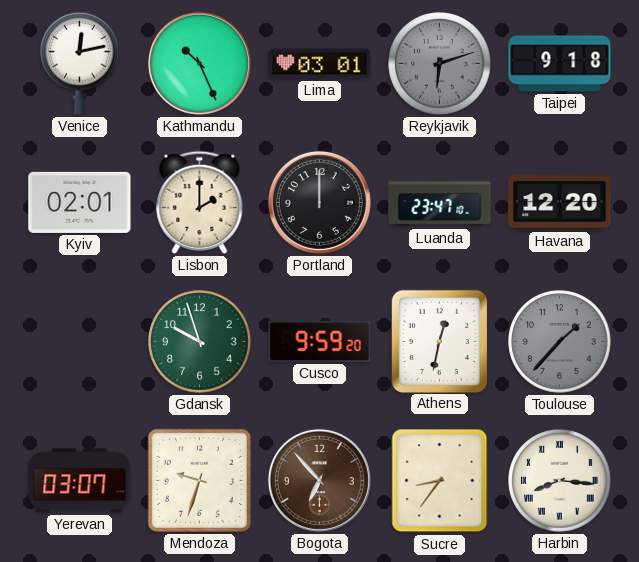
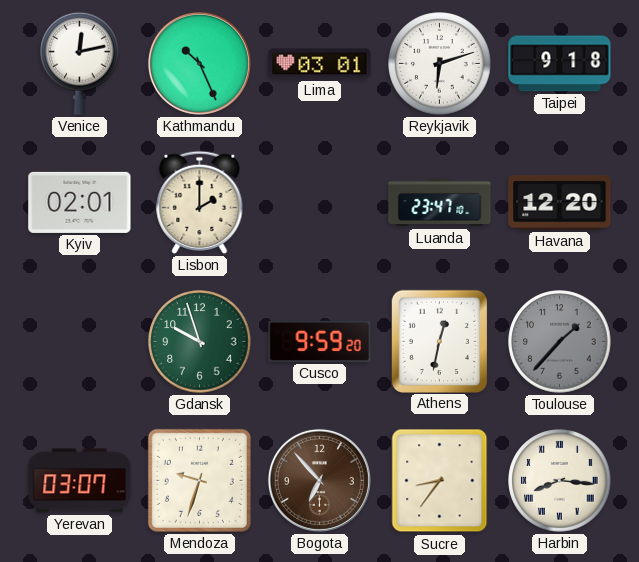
Reykjavik dial: grey -> white (440, 64)
Portland: 12:00 -> none (319, 202)
